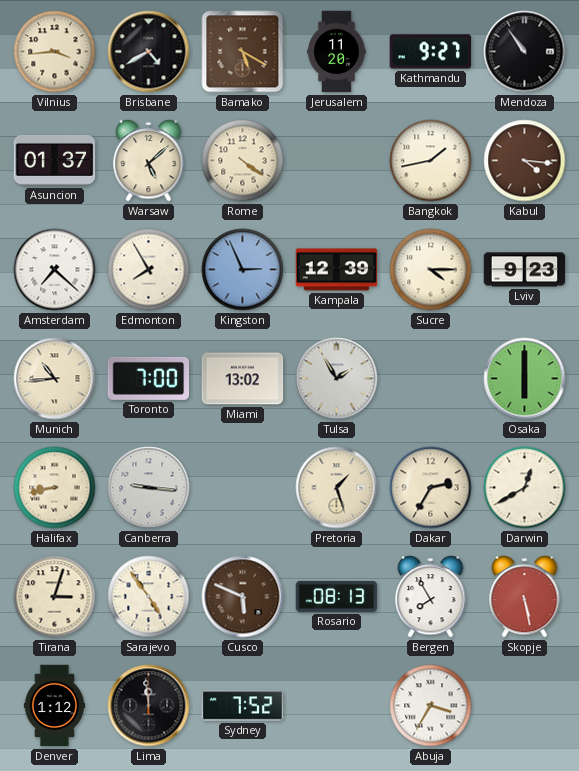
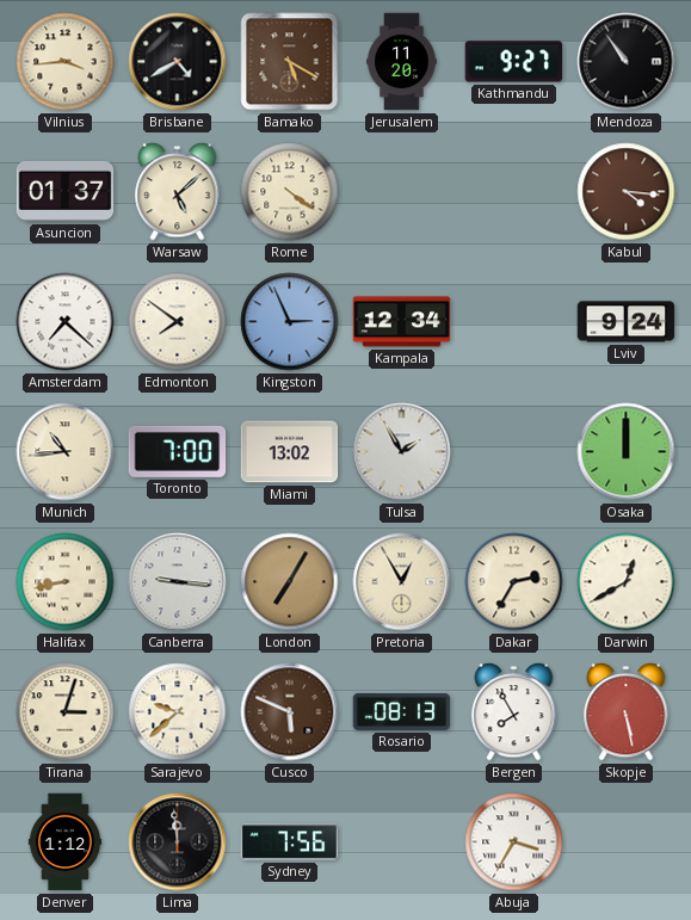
Bangkok: 1:43 -> none (431, 161)
Edmonton: 7:55 -> 7:51 (178, 322)
Kampala: 12:39 -> 12:34 (402, 322)
Sucre: 4:15 -> none (431, 270)
Lviv: 9:23 -> 9:24 (627, 322)
Osaka: 6:00 -> 12:00 (627, 452)
London: none -> 7:05 (290, 582)
Pretoria: 1:27 -> 12:55 (402, 582)
Sarajevo: 4:54 -> 9:38 (178, 712)
Sydney: 7:52 -> 7:56 (290, 842)
